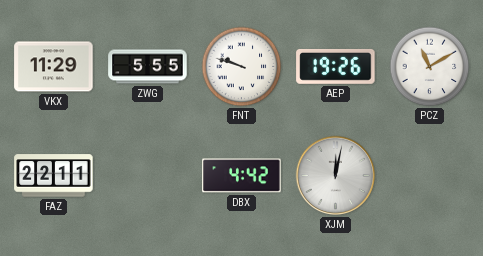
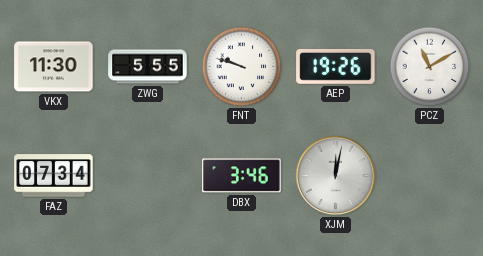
VKX: 11:29 -> 11:30 (54, 67)
FAZ: 22:11 -> 07:34 (54, 176)
DBX: 4:42 -> 3:46 (242, 176)
